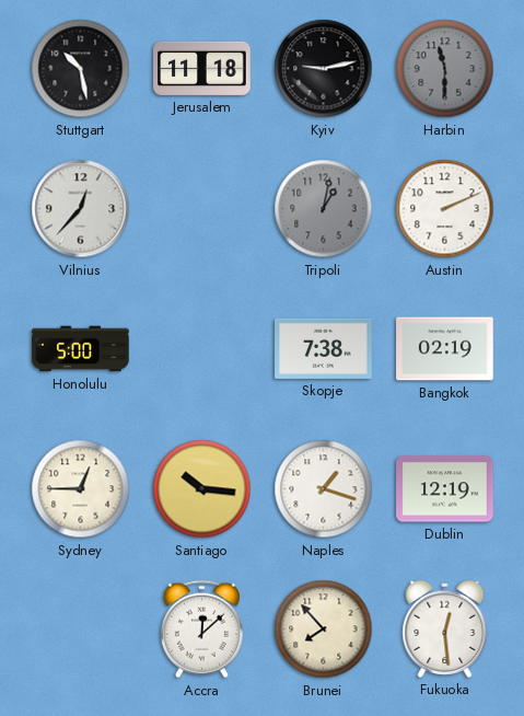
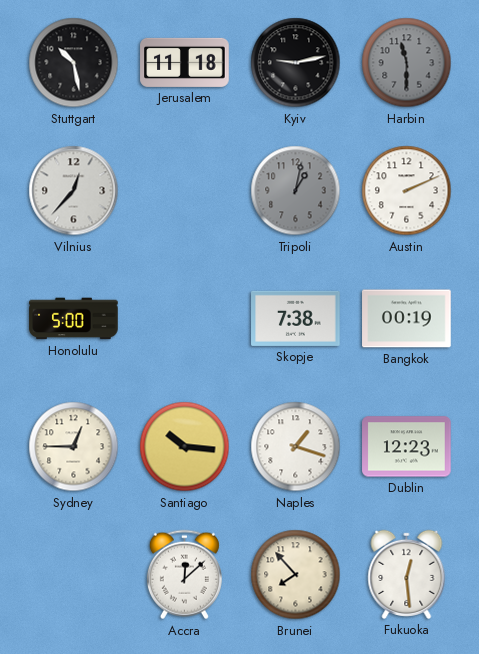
Bangkok: 02:19 -> 00:19 (407, 319)
Dublin: 12:19 -> 12:23 (407, 447)
